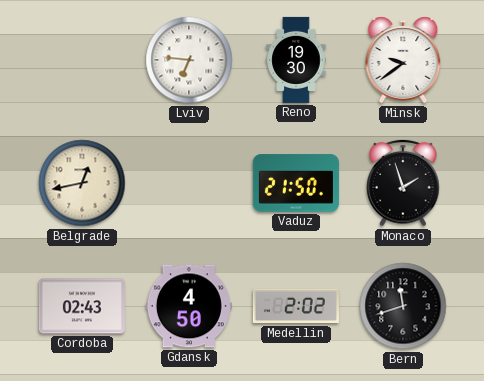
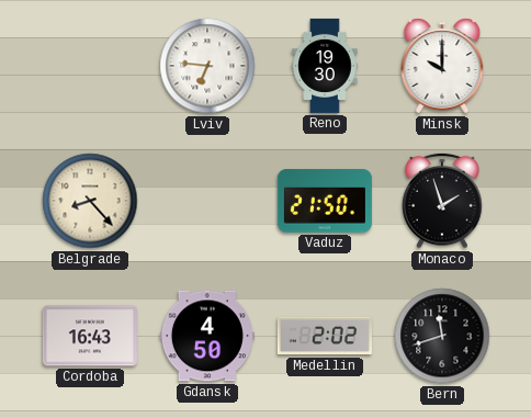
Minsk: 9:39 -> 10:00 (442, 66)
Belgrade: 12:43 -> 8:23 (90, 201)
Cordoba: 02:43 -> 16:43 (90, 336)
